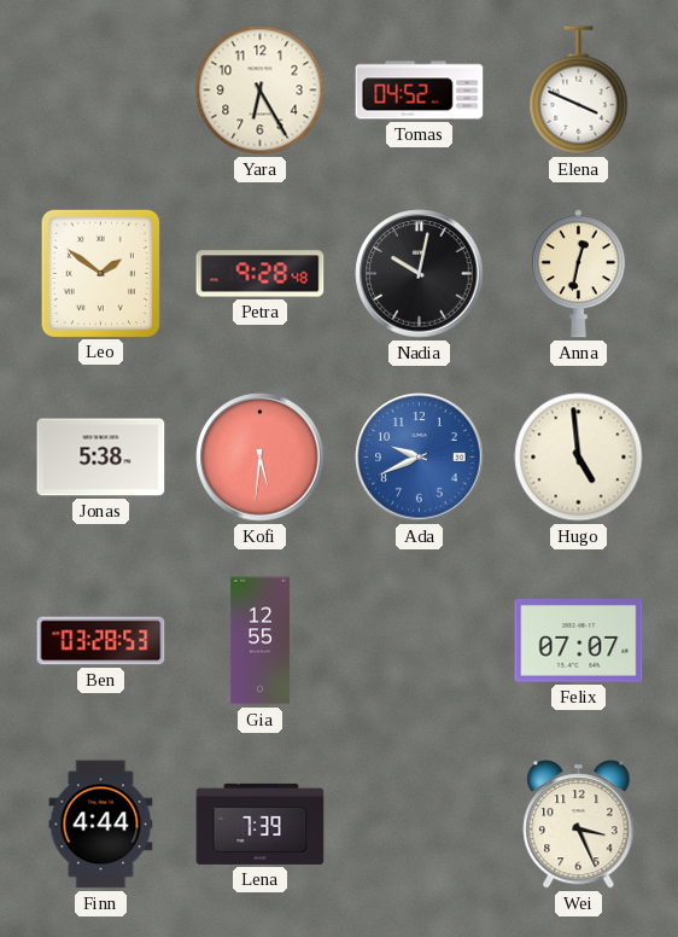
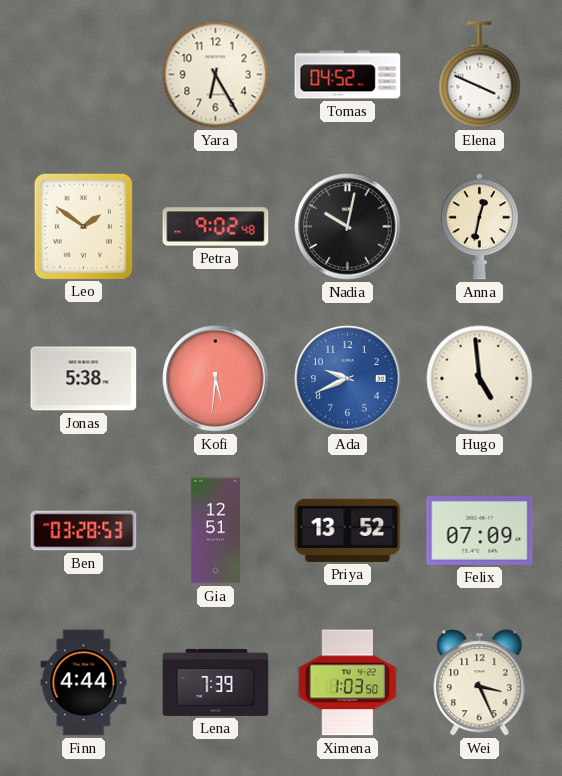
Petra: 9:28 -> 9:02 (216, 227)
Gia: 12:55 -> 12:51 (215, 531)
Priya: none -> 13:52 (348, 530)
Felix: 07:07 -> 07:09 (480, 531)
Ximena: none -> 1:03 (348, 683)
